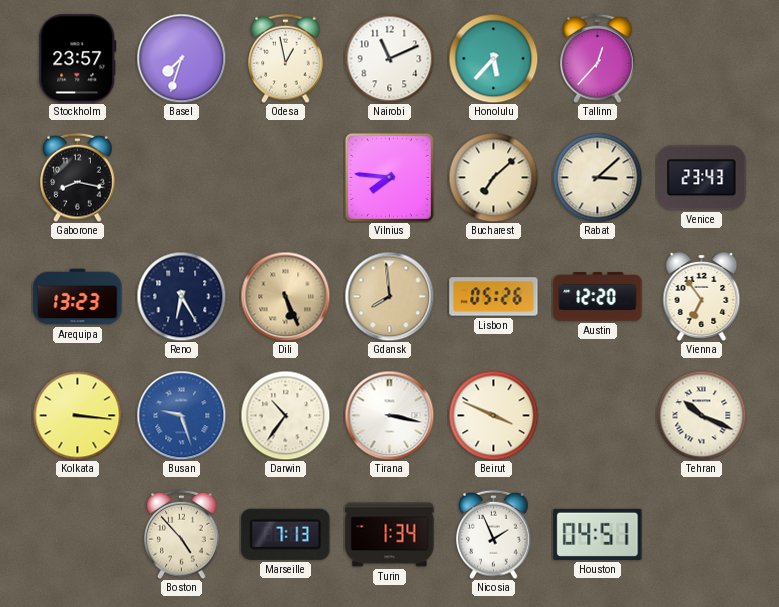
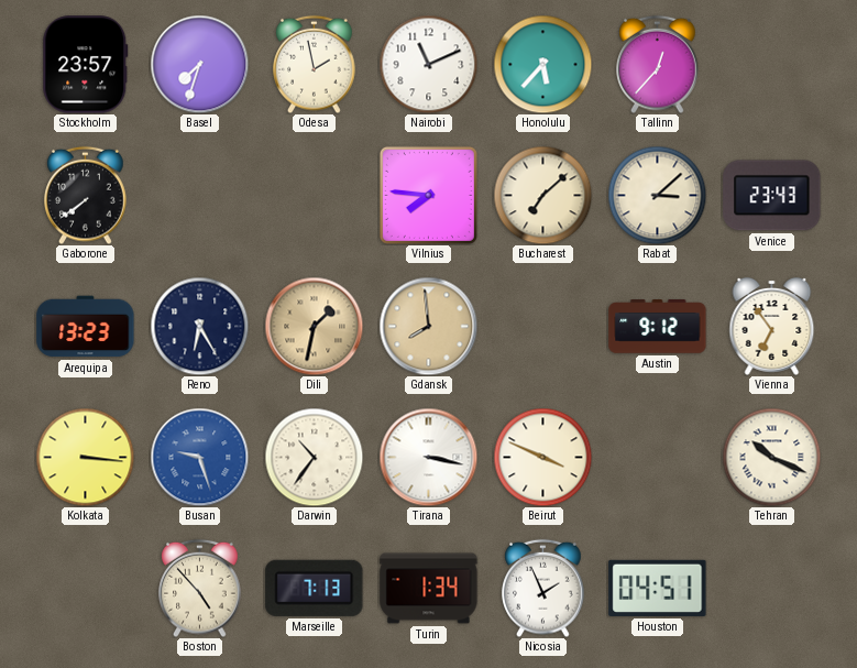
Odesa: 12:58 -> 1:58 (315, 64)
Gaborone: 8:17 -> 7:39 (86, 195)
Dili: 5:26 -> 1:32 (314, 326)
Lisbon: 05:26 -> none (494, 297)
Austin: 12:20 -> 9:12 (658, 327)
